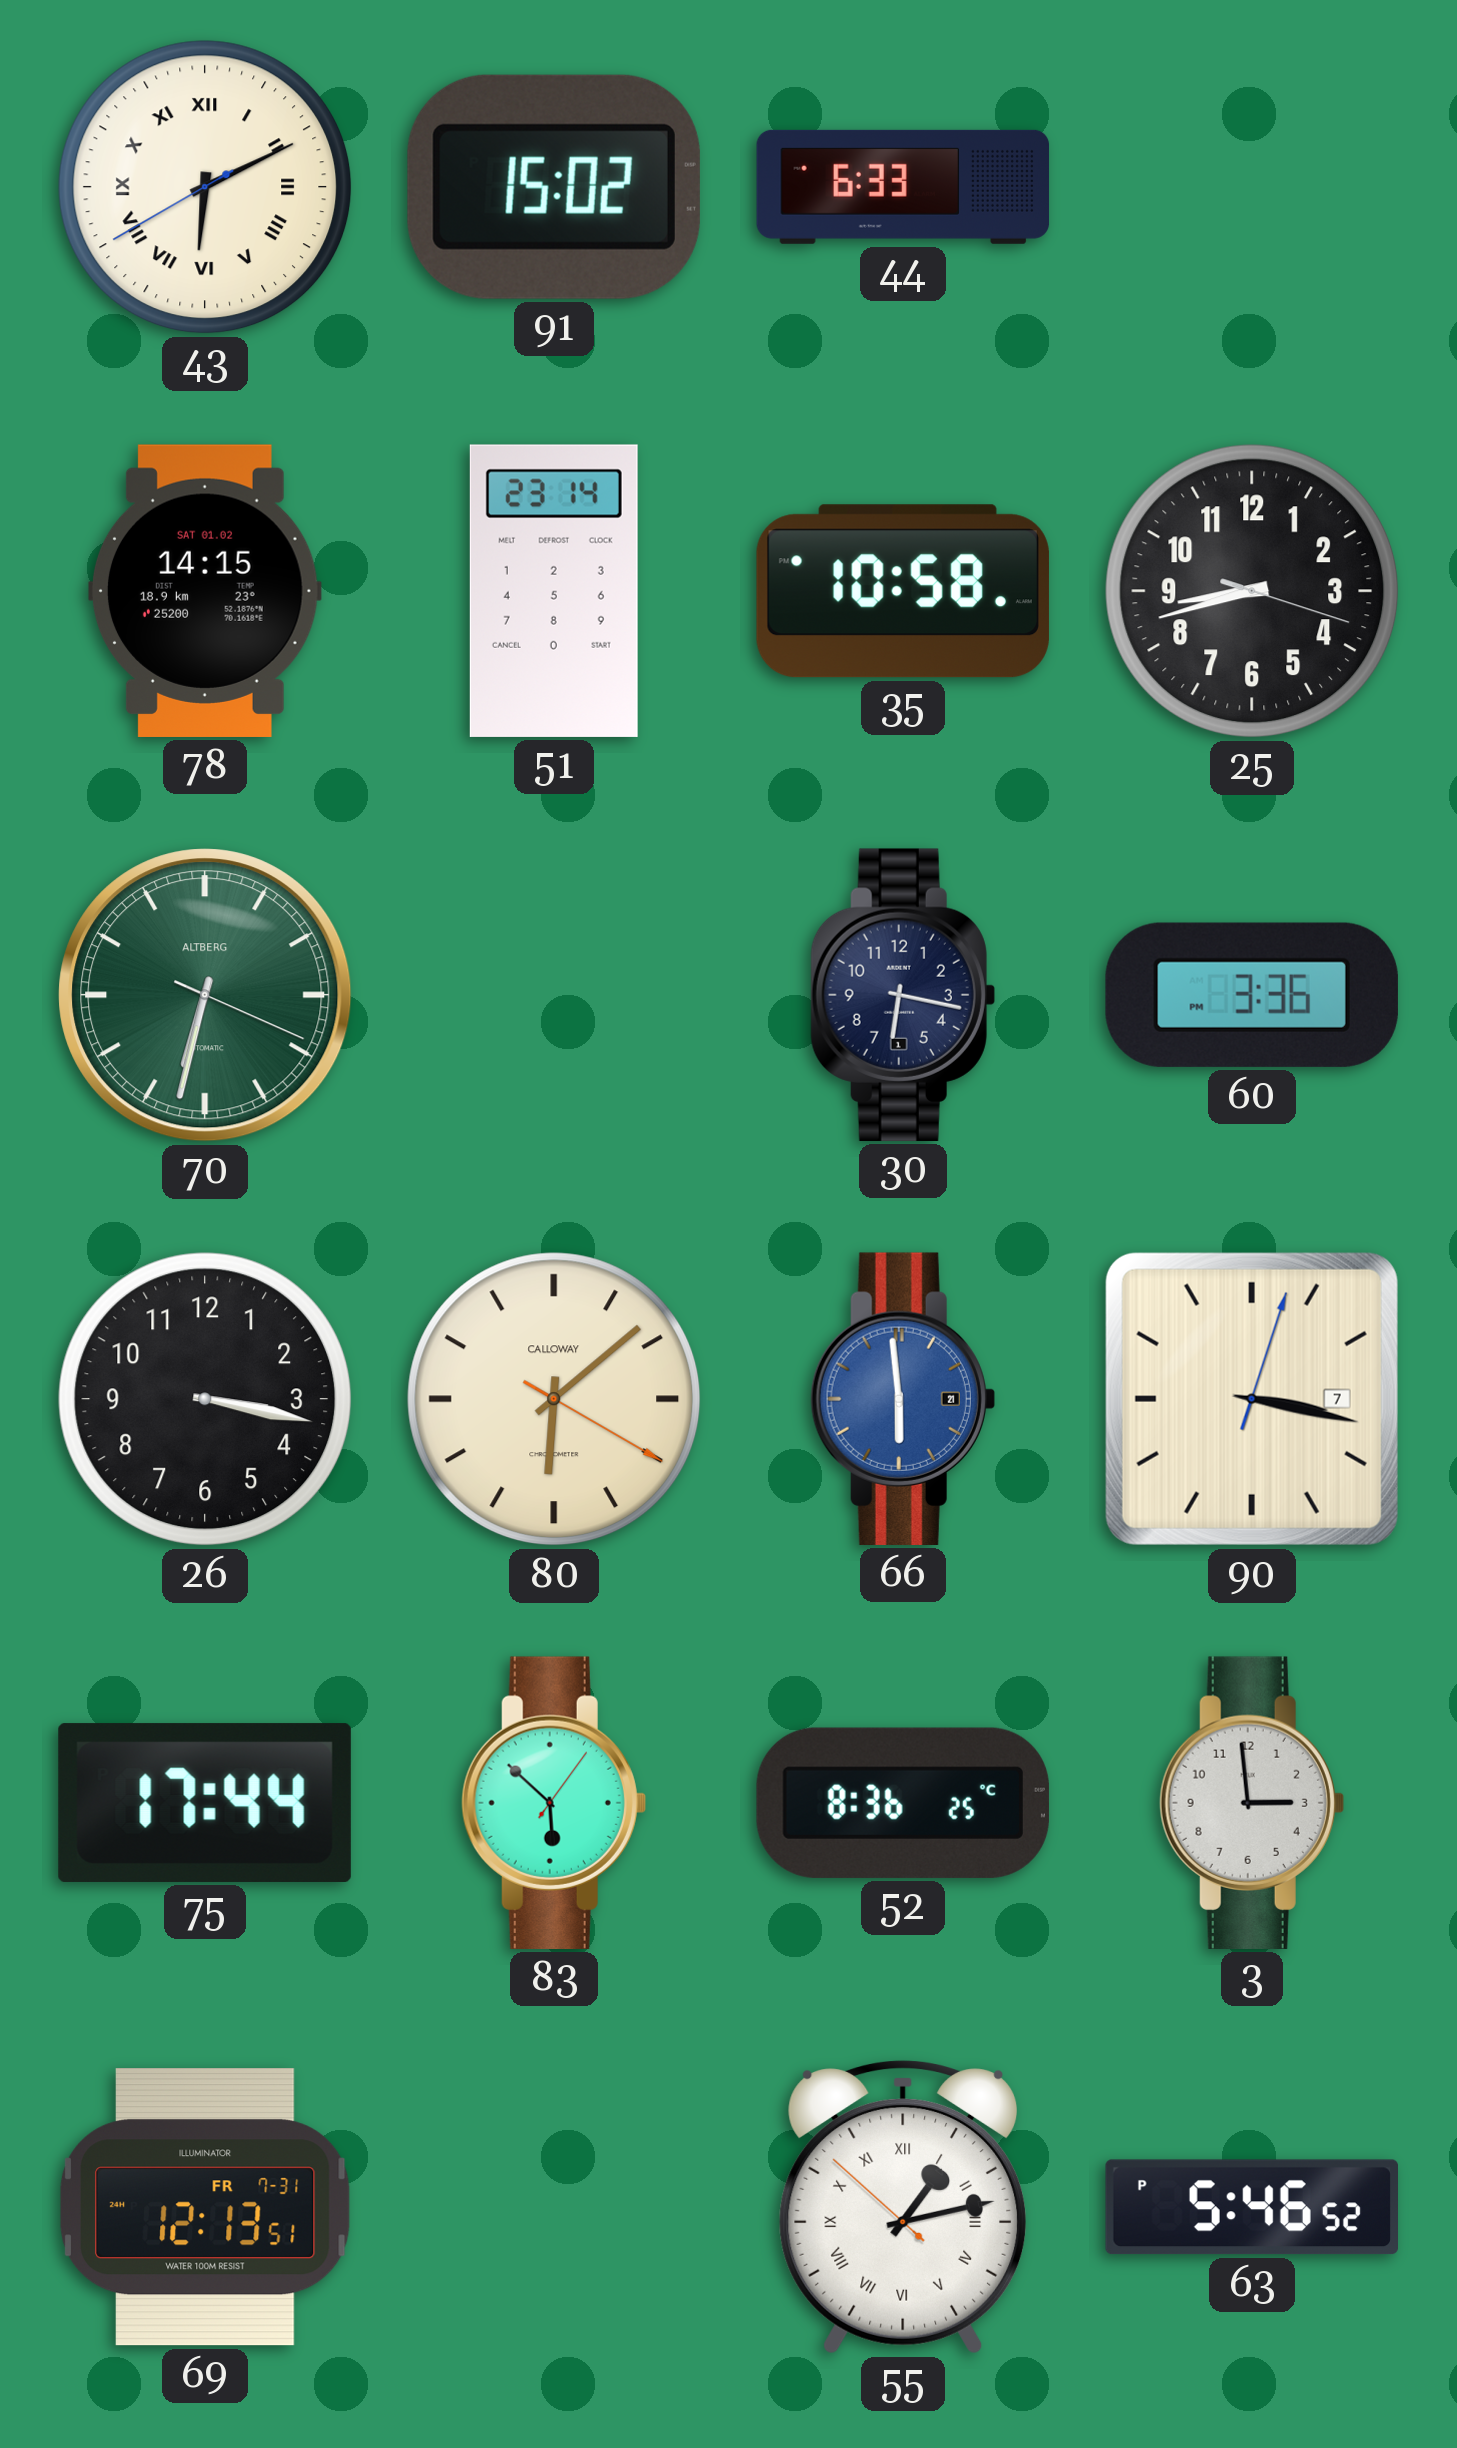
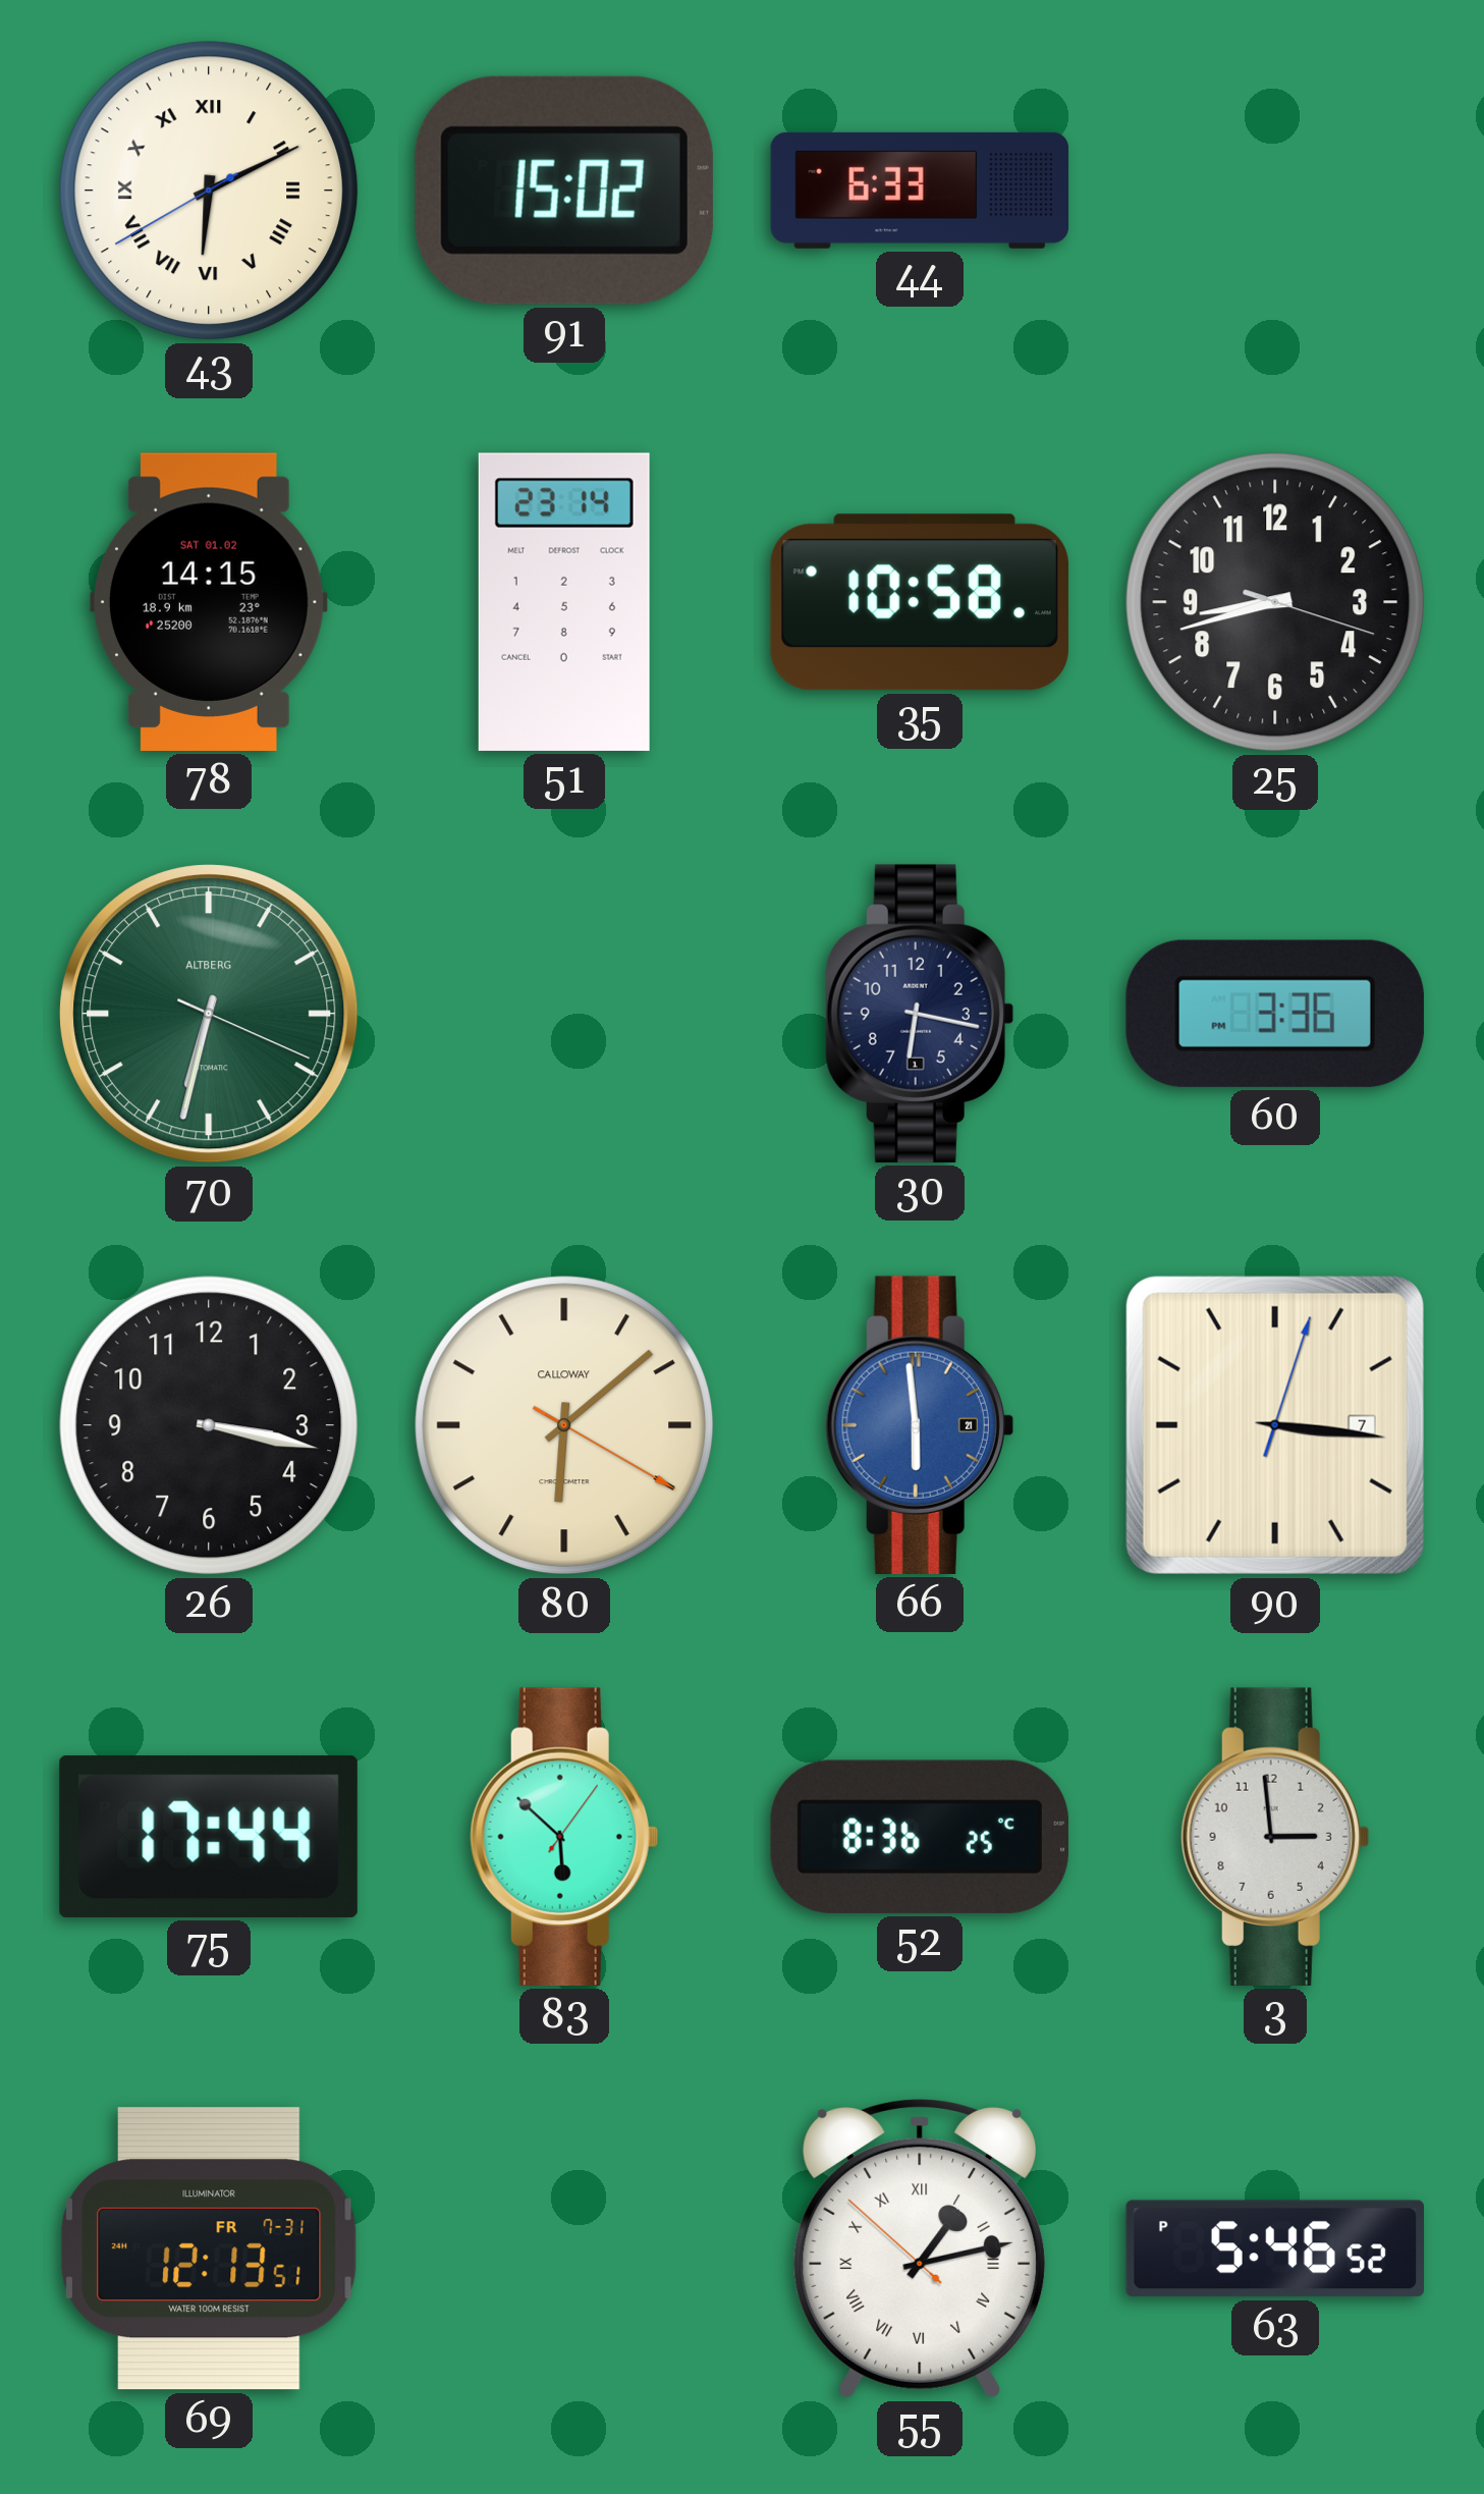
90: 3:17 -> 3:16 (1275, 1425)
